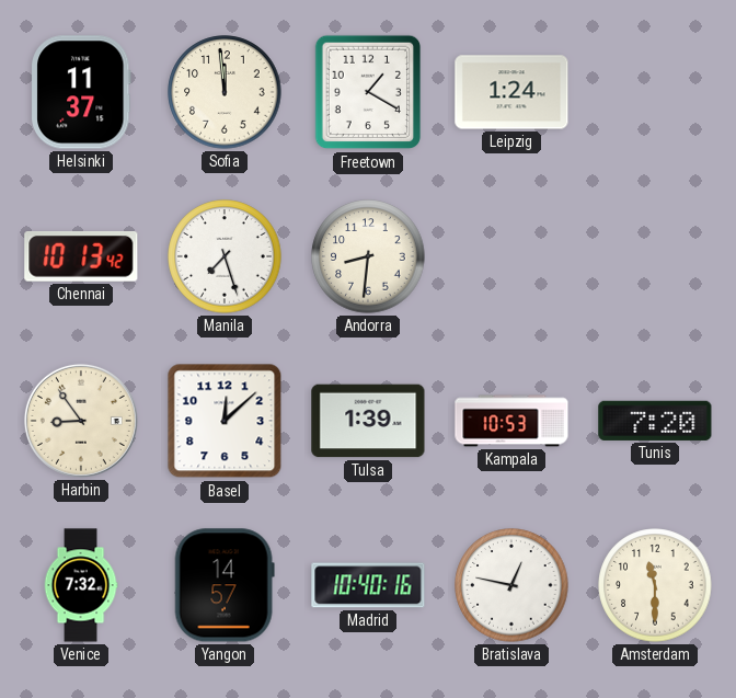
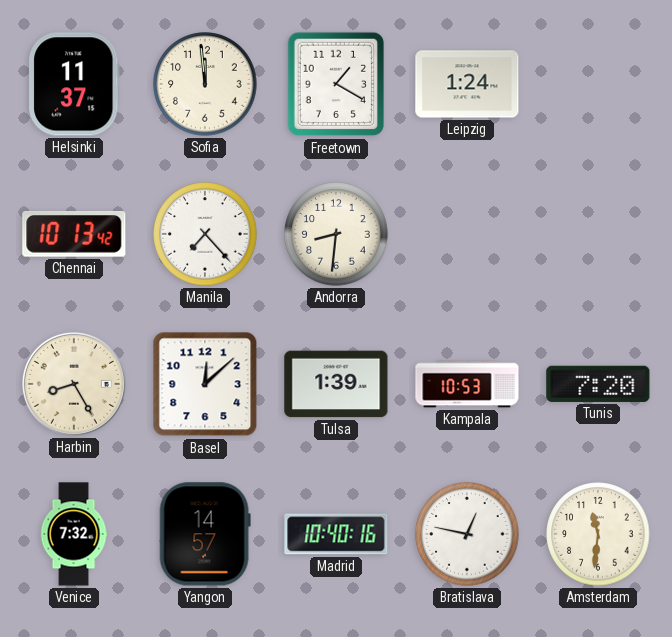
Manila: 7:27 -> 7:23 (205, 234)
Harbin: 8:54 -> 8:25 (74, 384)
Amsterdam: 11:30 -> 11:31 (598, 534)
